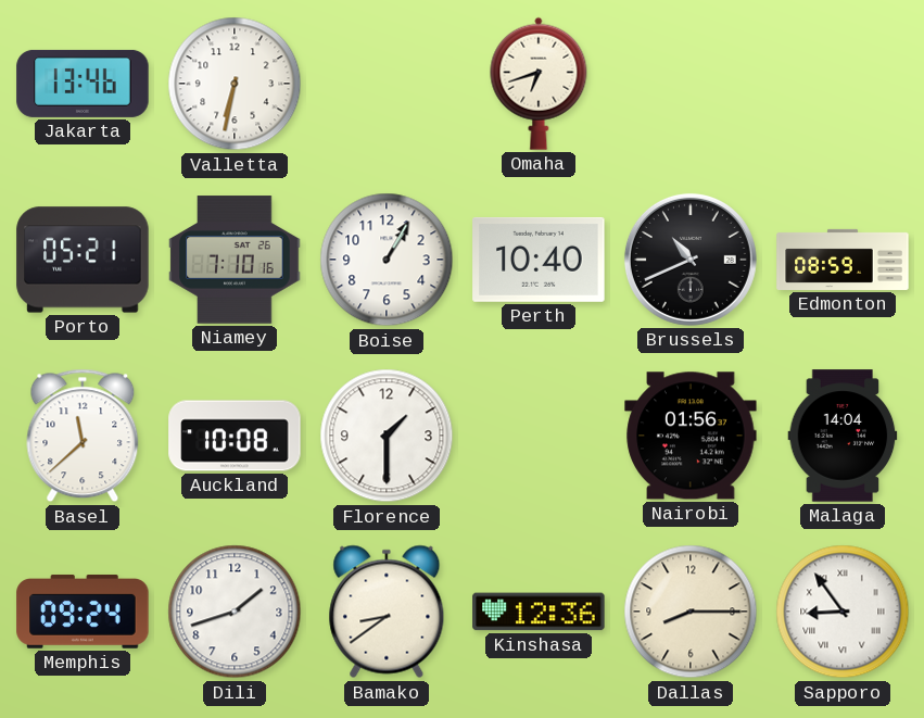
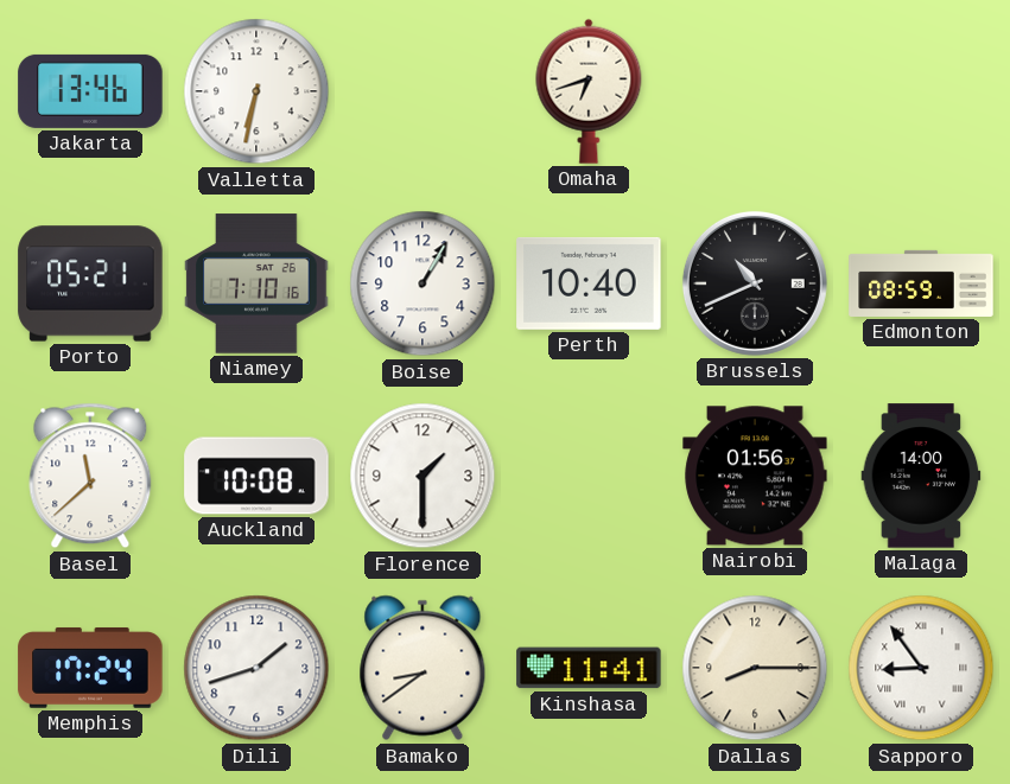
Malaga: 14:04 -> 14:00 (921, 476)
Memphis: 09:24 -> 17:24 (90, 668)
Kinshasa: 12:36 -> 11:41 (589, 668)
